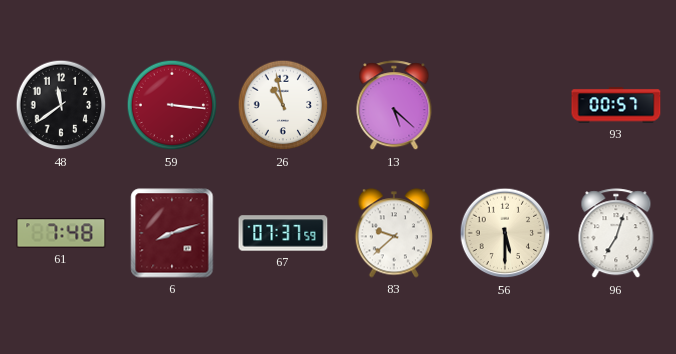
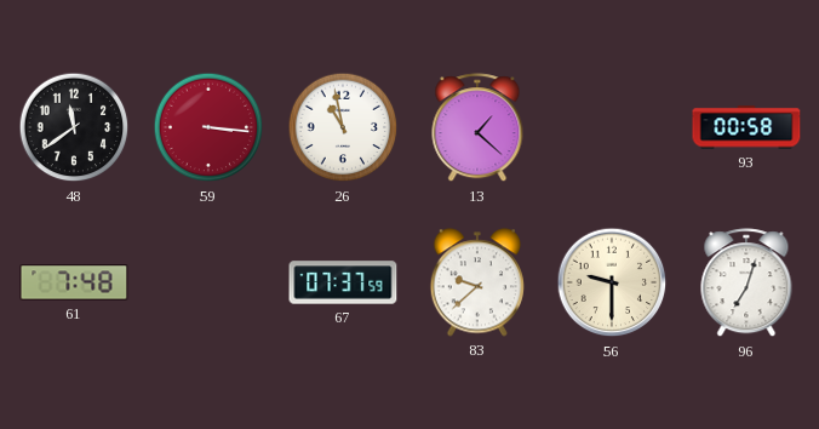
13: 5:22 -> 1:22 (477, 128)
93: 00:57 -> 00:58 (746, 127)
6: 8:12 -> none (172, 233)
56: 5:30 -> 9:30 (612, 282)
